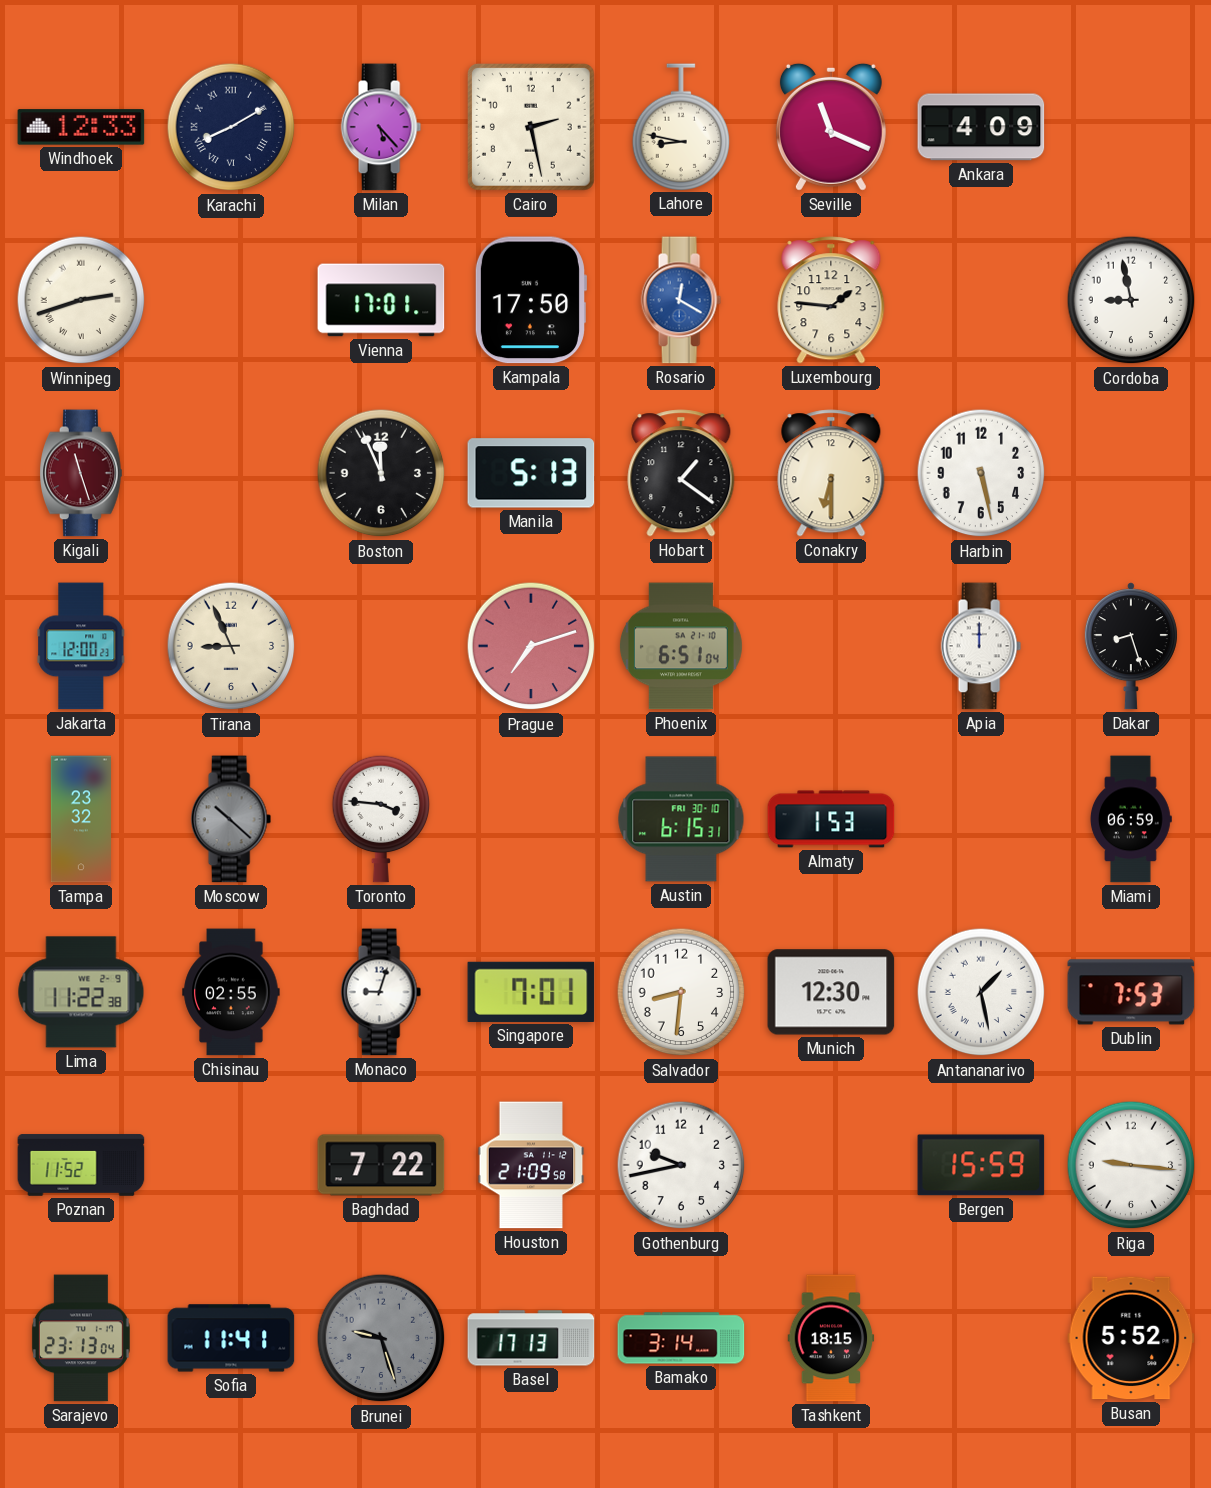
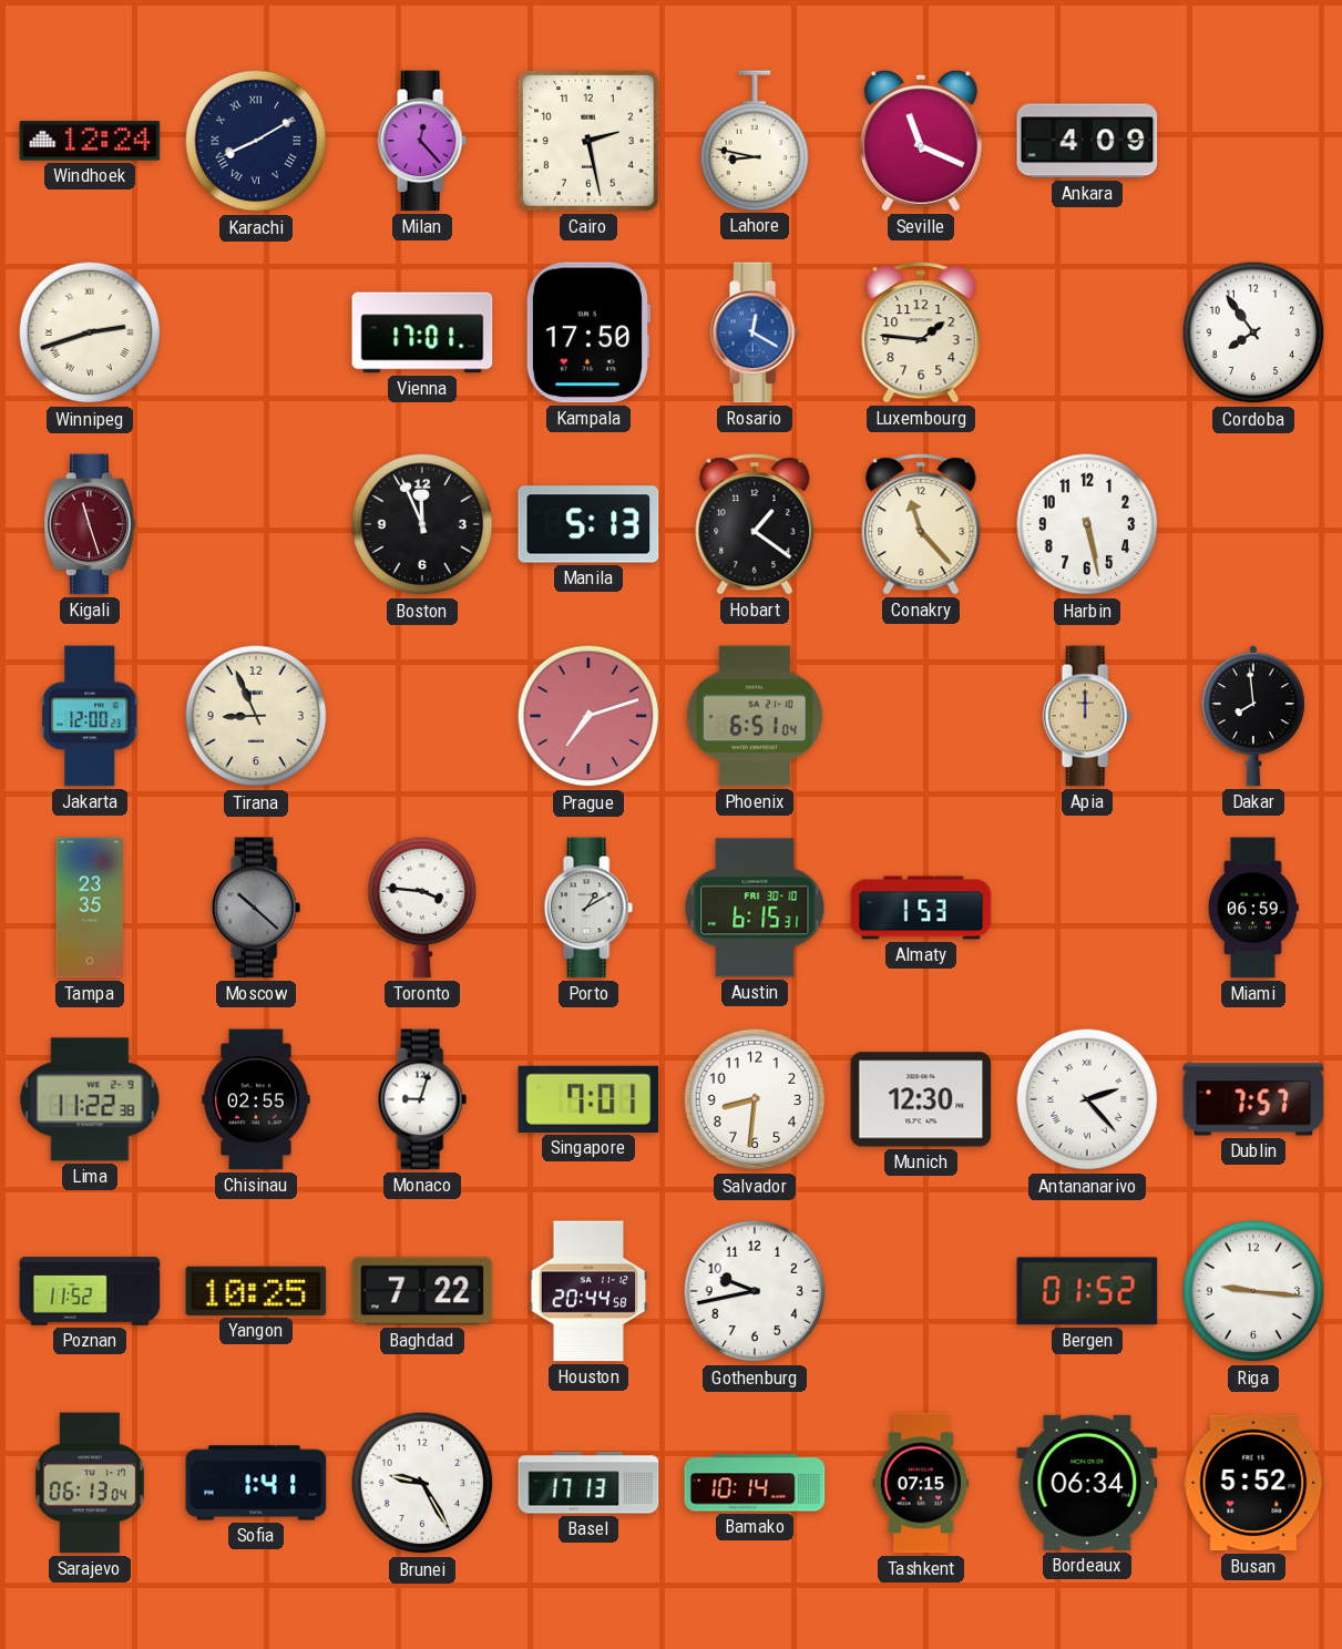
Windhoek: 12:33 -> 12:24 (90, 141)
Milan: 5:23 -> 12:23 (422, 141)
Cordoba: 8:58 -> 7:54 (1253, 332)
Conakry: 6:30 -> 11:23 (921, 524)
Apia dial: white -> champagne (1087, 716)
Dakar: 8:27 -> 7:59 (1253, 716)
Tampa: 23:32 -> 23:35 (89, 908)
Porto: none -> 1:10 (588, 908)
Antananarivo: 1:28 -> 2:23 (1087, 1099)
Dublin: 7:53 -> 7:57 (1253, 1099)
Yangon: none -> 10:25 (256, 1291)
Houston: 21:09 -> 20:44 (588, 1291)
Bergen: 15:59 -> 01:52 (1087, 1291)
Sarajevo: 23:13 -> 06:13 (90, 1483)
Sofia: 11:41 -> 1:41 (256, 1483)
Brunei: 9:27 -> 9:25 (422, 1483)
Brunei dial: grey -> white (422, 1483)
Bamako: 3:14 -> 10:14 (755, 1483)
Tashkent: 18:15 -> 07:15 (921, 1483)
Bordeaux: none -> 06:34 (1087, 1483)
